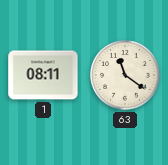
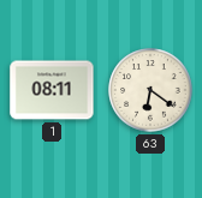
63: 11:21 -> 6:21 (150, 90)
